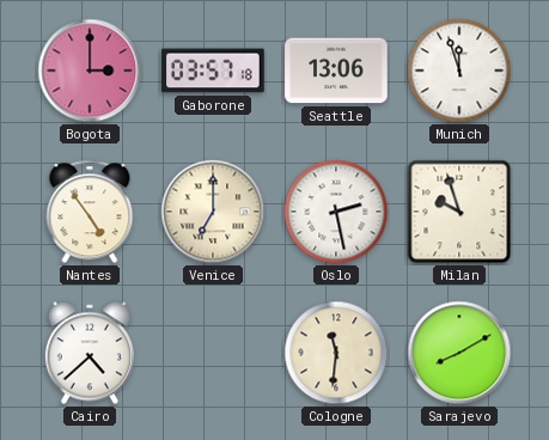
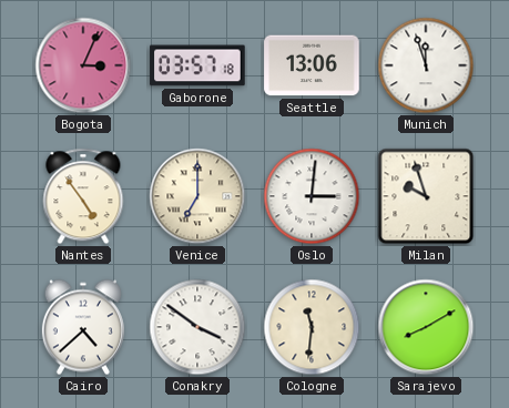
Bogota: 3:00 -> 3:04 (83, 65)
Oslo: 2:28 -> 3:01 (312, 196)
Conakry: none -> 3:51 (197, 327)
